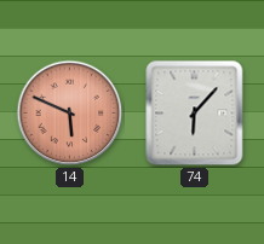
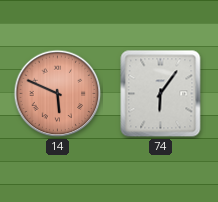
74: 6:07 -> 6:06 (161, 94)
